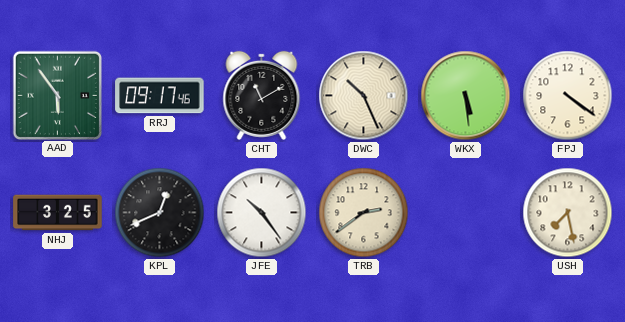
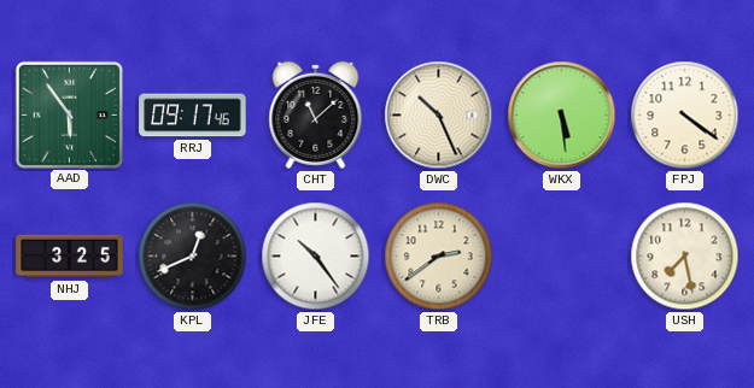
CHT: 11:10 -> 11:08 (316, 114)
